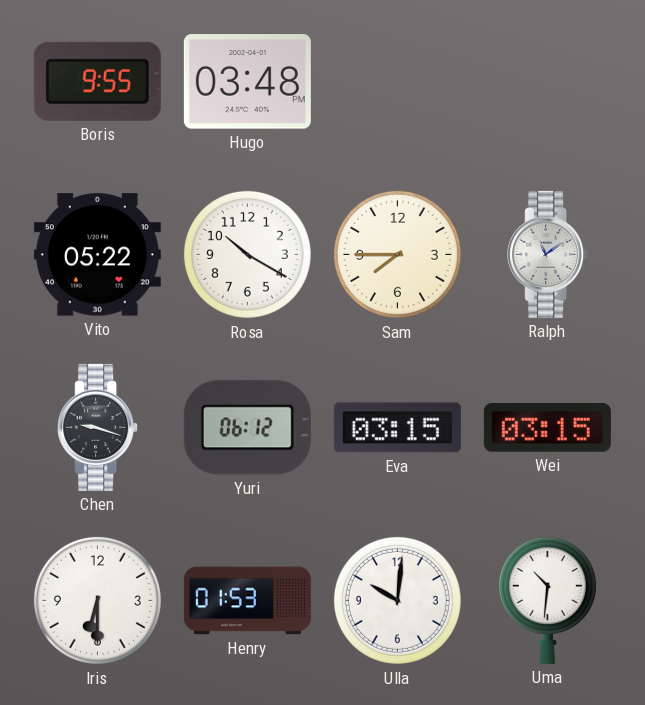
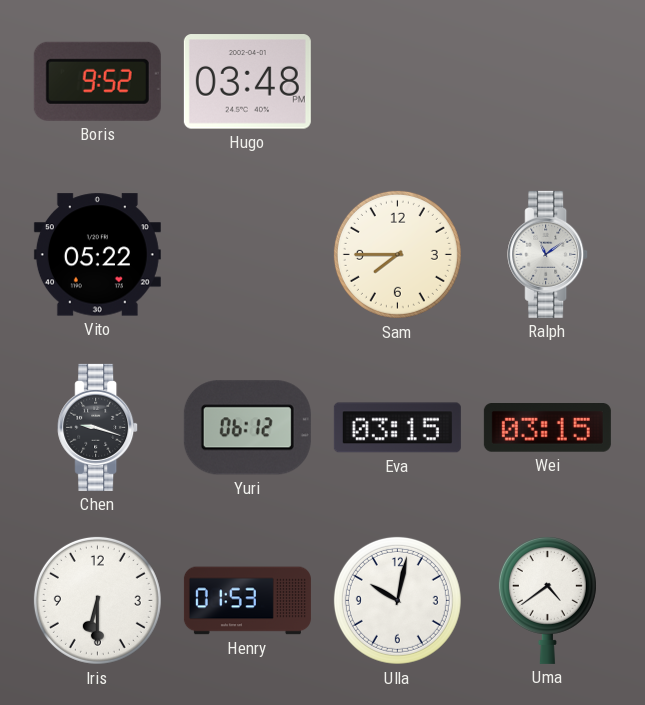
Boris: 9:55 -> 9:52 (97, 81)
Rosa: 10:20 -> none (247, 254)
Ulla: 10:01 -> 10:02 (397, 600)
Uma: 10:31 -> 4:39 (547, 600)
